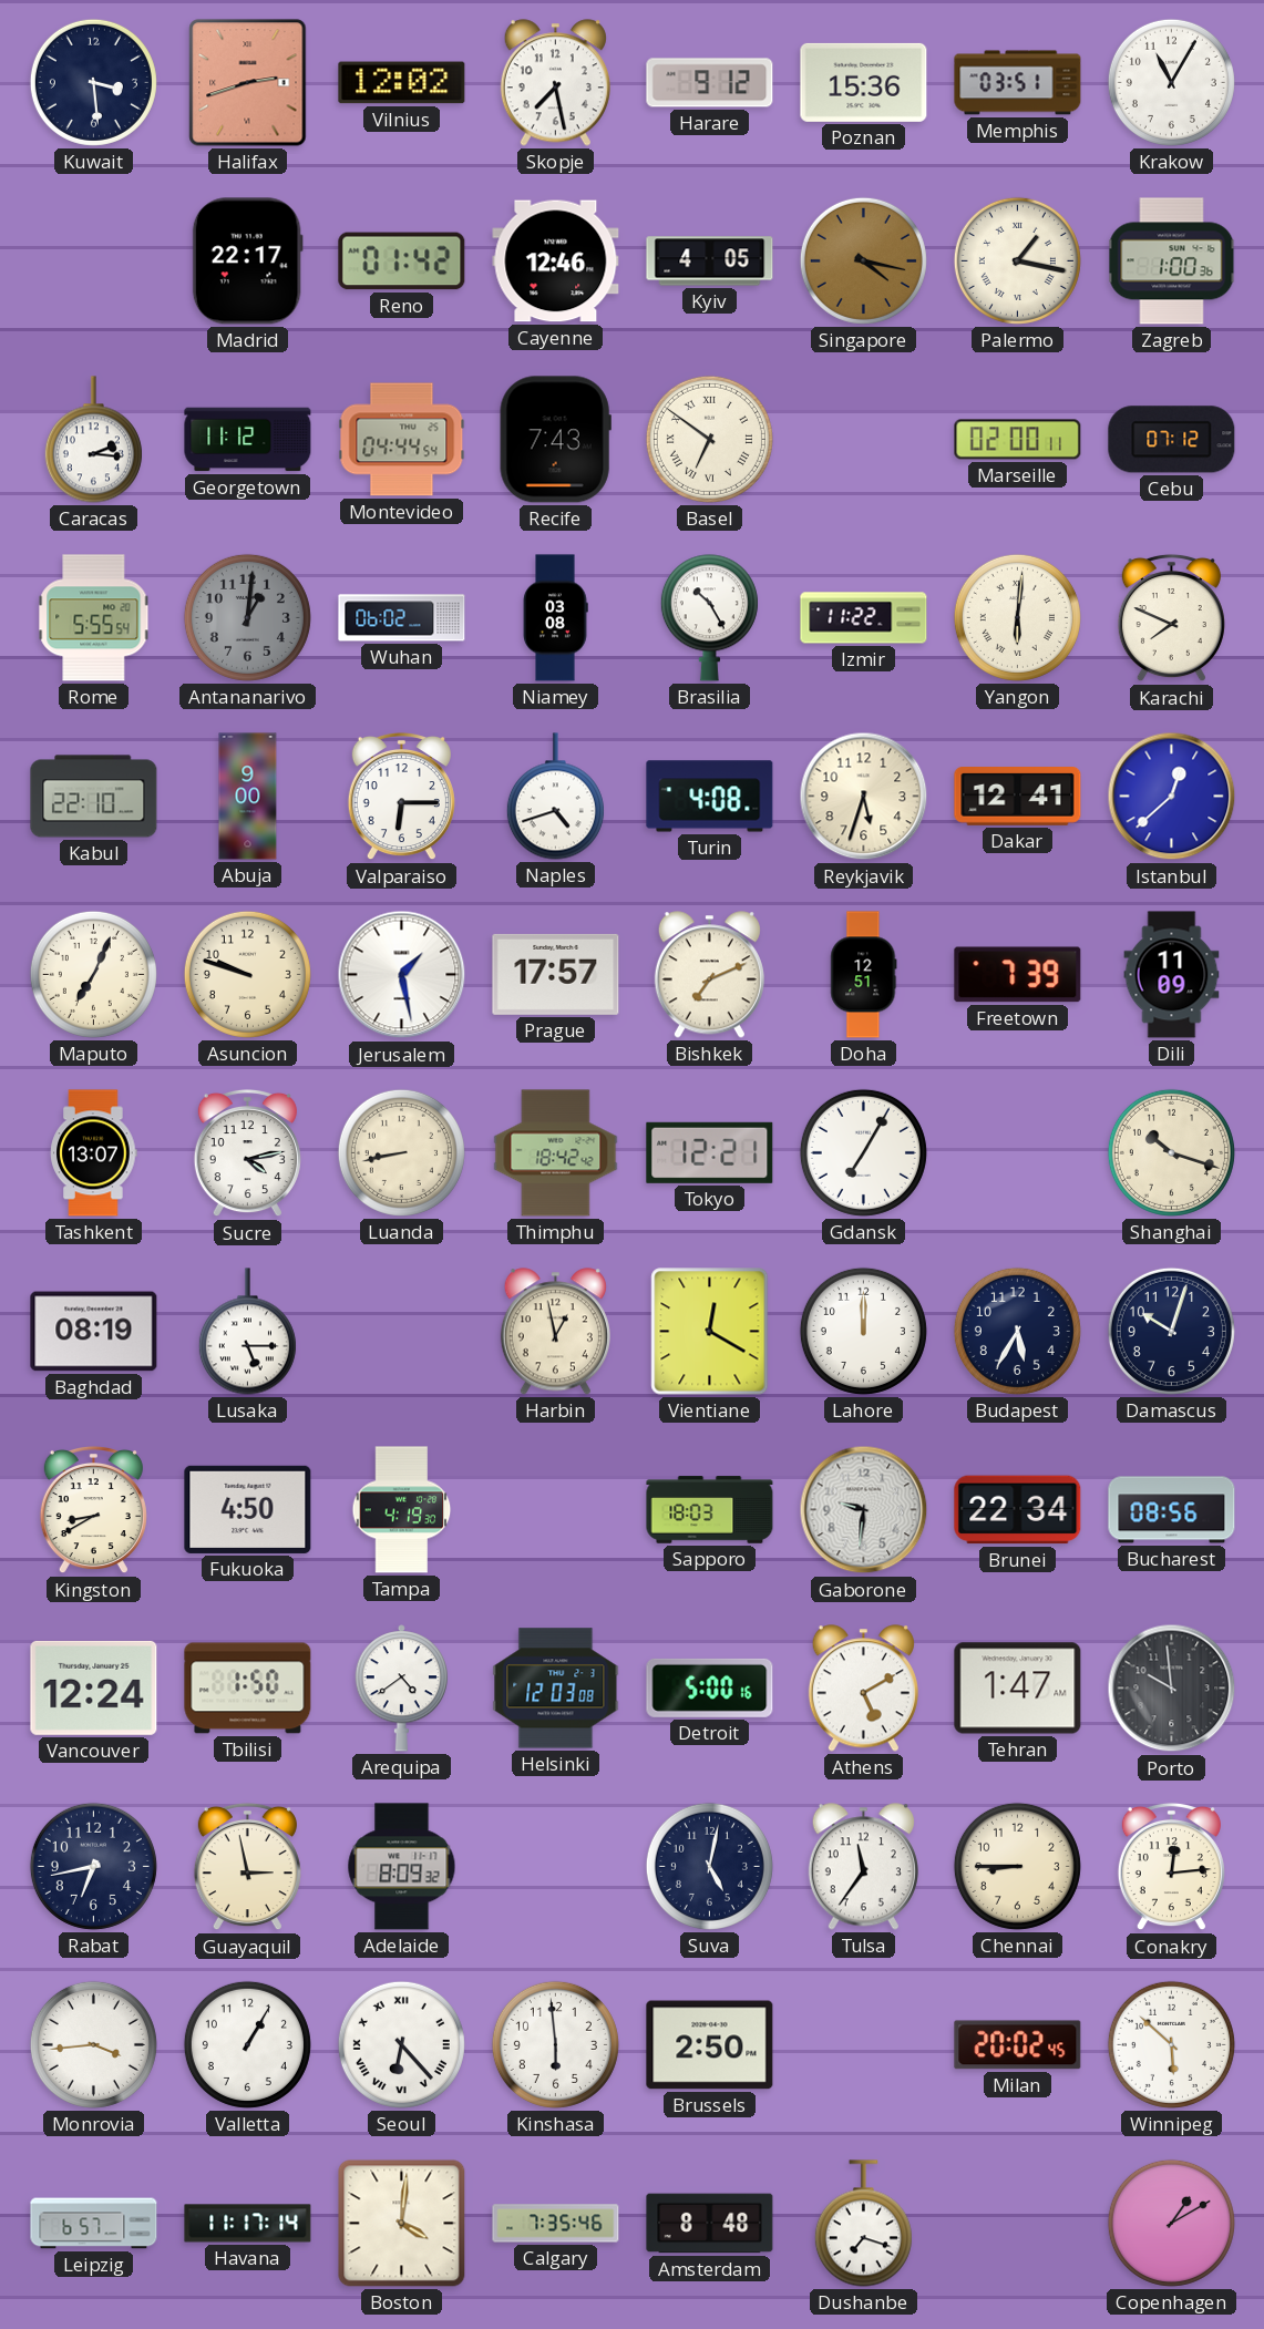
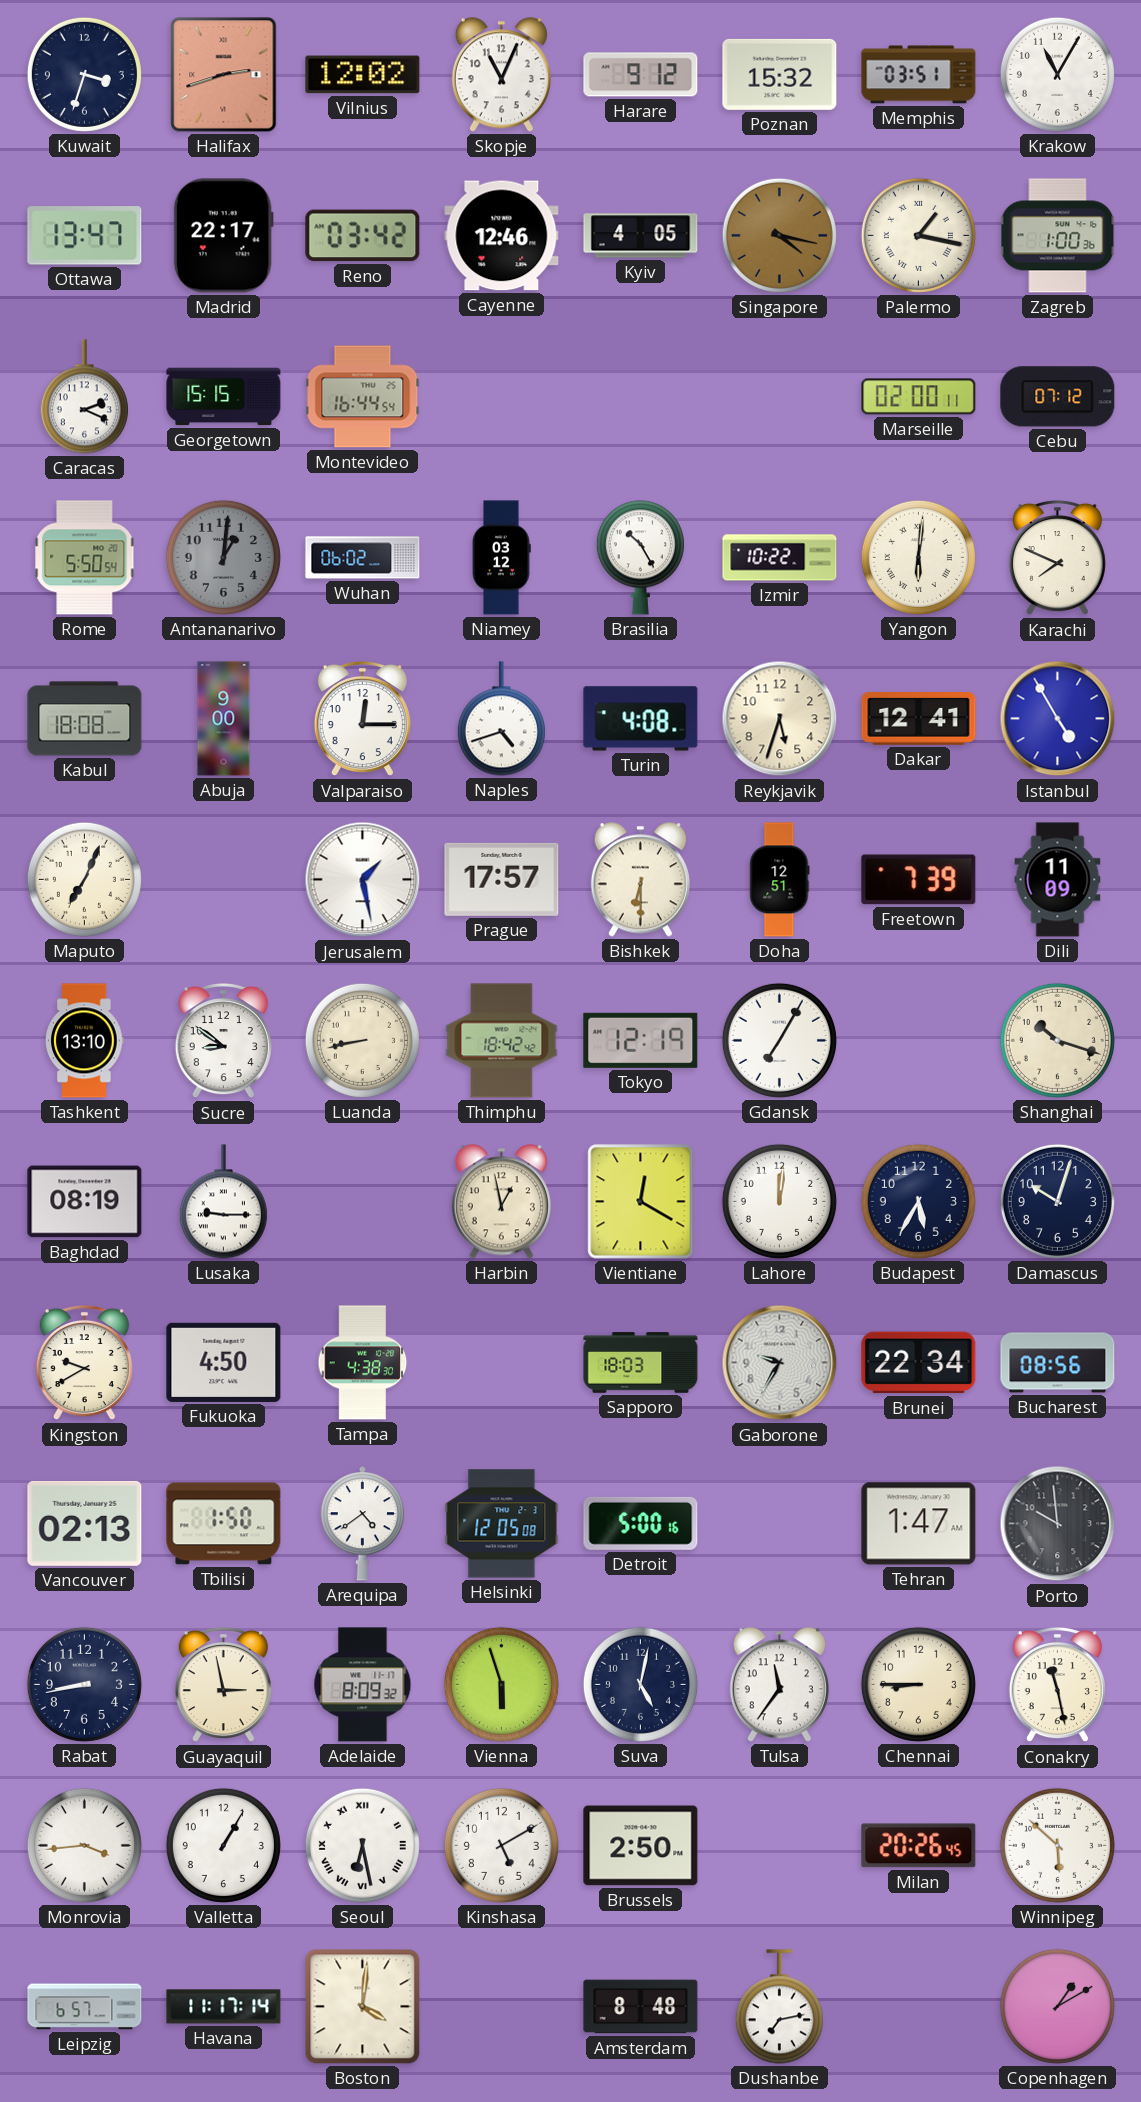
Kuwait: 3:29 -> 3:33 (84, 74)
Skopje: 7:28 -> 11:04 (501, 75)
Poznan: 15:36 -> 15:32 (780, 74)
Ottawa: none -> 13:47 (85, 236)
Reno: 01:42 -> 03:42 (363, 236)
Caracas: 2:16 -> 2:19 (84, 397)
Georgetown: 11:12 -> 15:15 (224, 397)
Montevideo: 04:44 -> 16:44 (363, 397)
Recife: 7:43 -> none (555, 440)
Basel: 6:51 -> none (709, 439)
Rome: 5:55 -> 5:50 (85, 558)
Niamey: 03:08 -> 03:12 (501, 558)
Izmir: 11:22 -> 10:22 (780, 558)
Kabul: 22:10 -> 18:08 (85, 719)
Valparaiso: 6:15 -> 12:15 (362, 719)
Istanbul: 12:38 -> 4:55 (1058, 719)
Asuncion: 9:48 -> none (247, 974)
Bishkek: 7:11 -> 6:30 (640, 880)
Tashkent: 13:07 -> 13:10 (85, 1041)
Sucre: 4:13 -> 8:51 (223, 1041)
Tokyo: 12:21 -> 12:19 (641, 1040)
Lusaka: 5:15 -> 9:15 (223, 1202)
Lahore: 12:00 -> 12:01 (779, 1201)
Kingston: 8:40 -> 9:40 (84, 1363)
Tampa: 4:19 -> 4:38 (363, 1363)
Gaborone: 9:31 -> 9:35 (780, 1363)
Vancouver: 12:24 -> 02:13 (85, 1523)
Helsinki: 12:03 -> 12:05 (502, 1524)
Athens: 5:10 -> none (863, 1689)
Rabat: 6:43 -> 8:43 (84, 1684)
Vienna: none -> 5:57 (501, 1684)
Conakry: 12:14 -> 11:28 (1057, 1685)
Seoul: 6:23 -> 6:28 (362, 1845)
Kinshasa: 5:59 -> 5:10 (501, 1845)
Milan: 20:02 -> 20:26 (919, 1846)
Calgary: 7:35 -> none (556, 2224)
Dushanbe: 7:18 -> 7:13 (779, 2007)
